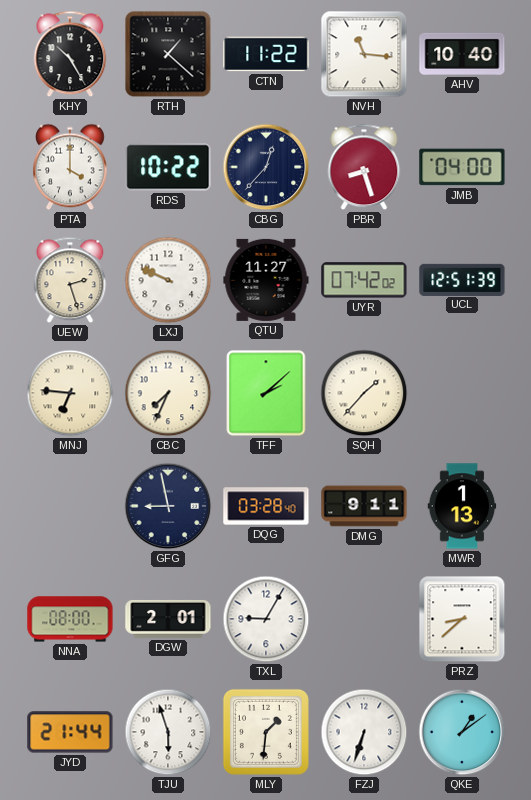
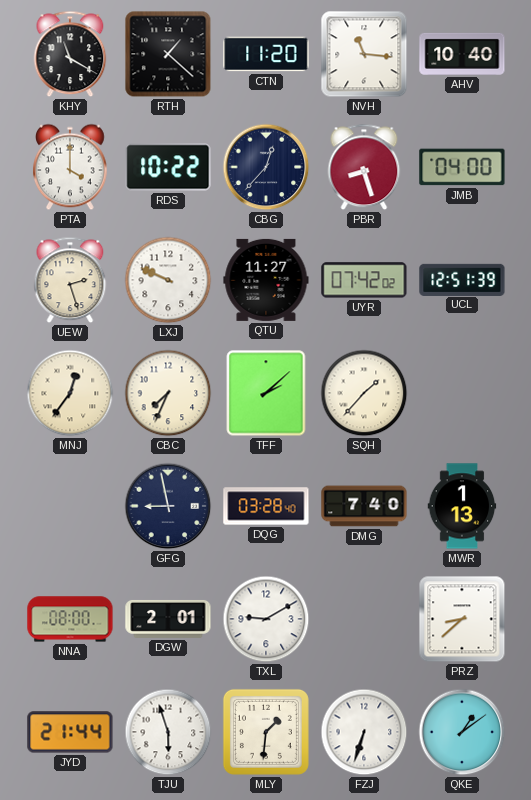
KHY: 10:25 -> 11:20 (70, 54)
CTN: 11:22 -> 11:20 (266, 54)
MNJ: 6:46 -> 12:36 (70, 393)
DMG: 9:11 -> 7:40 (364, 506)
TXL: 9:05 -> 9:10 (266, 619)
